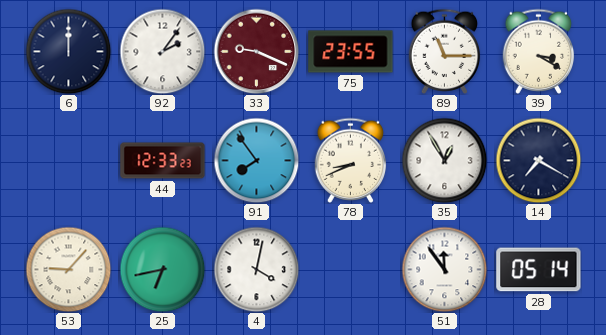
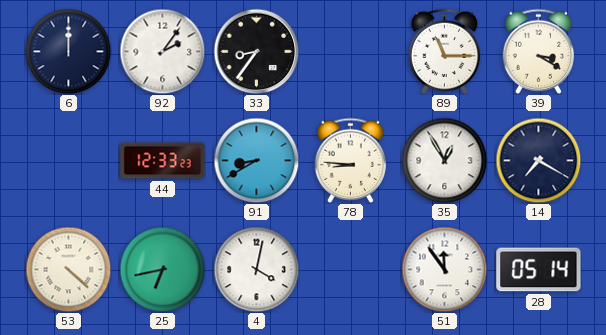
33: 9:19 -> 8:36 (256, 51)
33 dial: burgundy -> black (256, 51)
75: 23:55 -> none (351, 52)
91: 7:54 -> 8:40 (256, 160)
78: 8:41 -> 8:46 (351, 160)
53: 9:07 -> 4:22 (68, 269)
